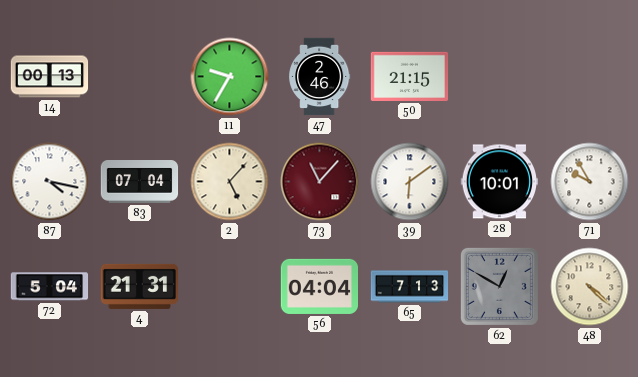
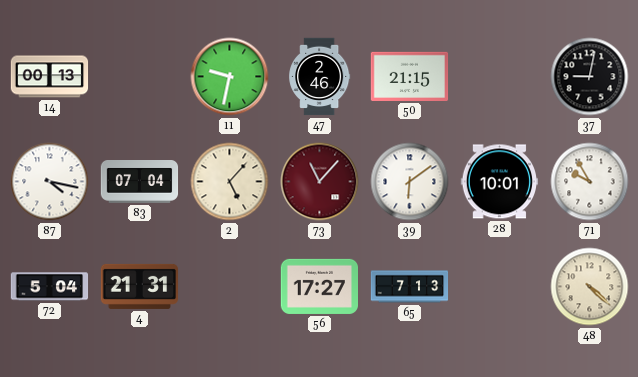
11: 9:35 -> 9:32 (230, 77)
37: none -> 9:02 (590, 77)
56: 04:04 -> 17:27 (320, 286)
62: 12:50 -> none (499, 286)
